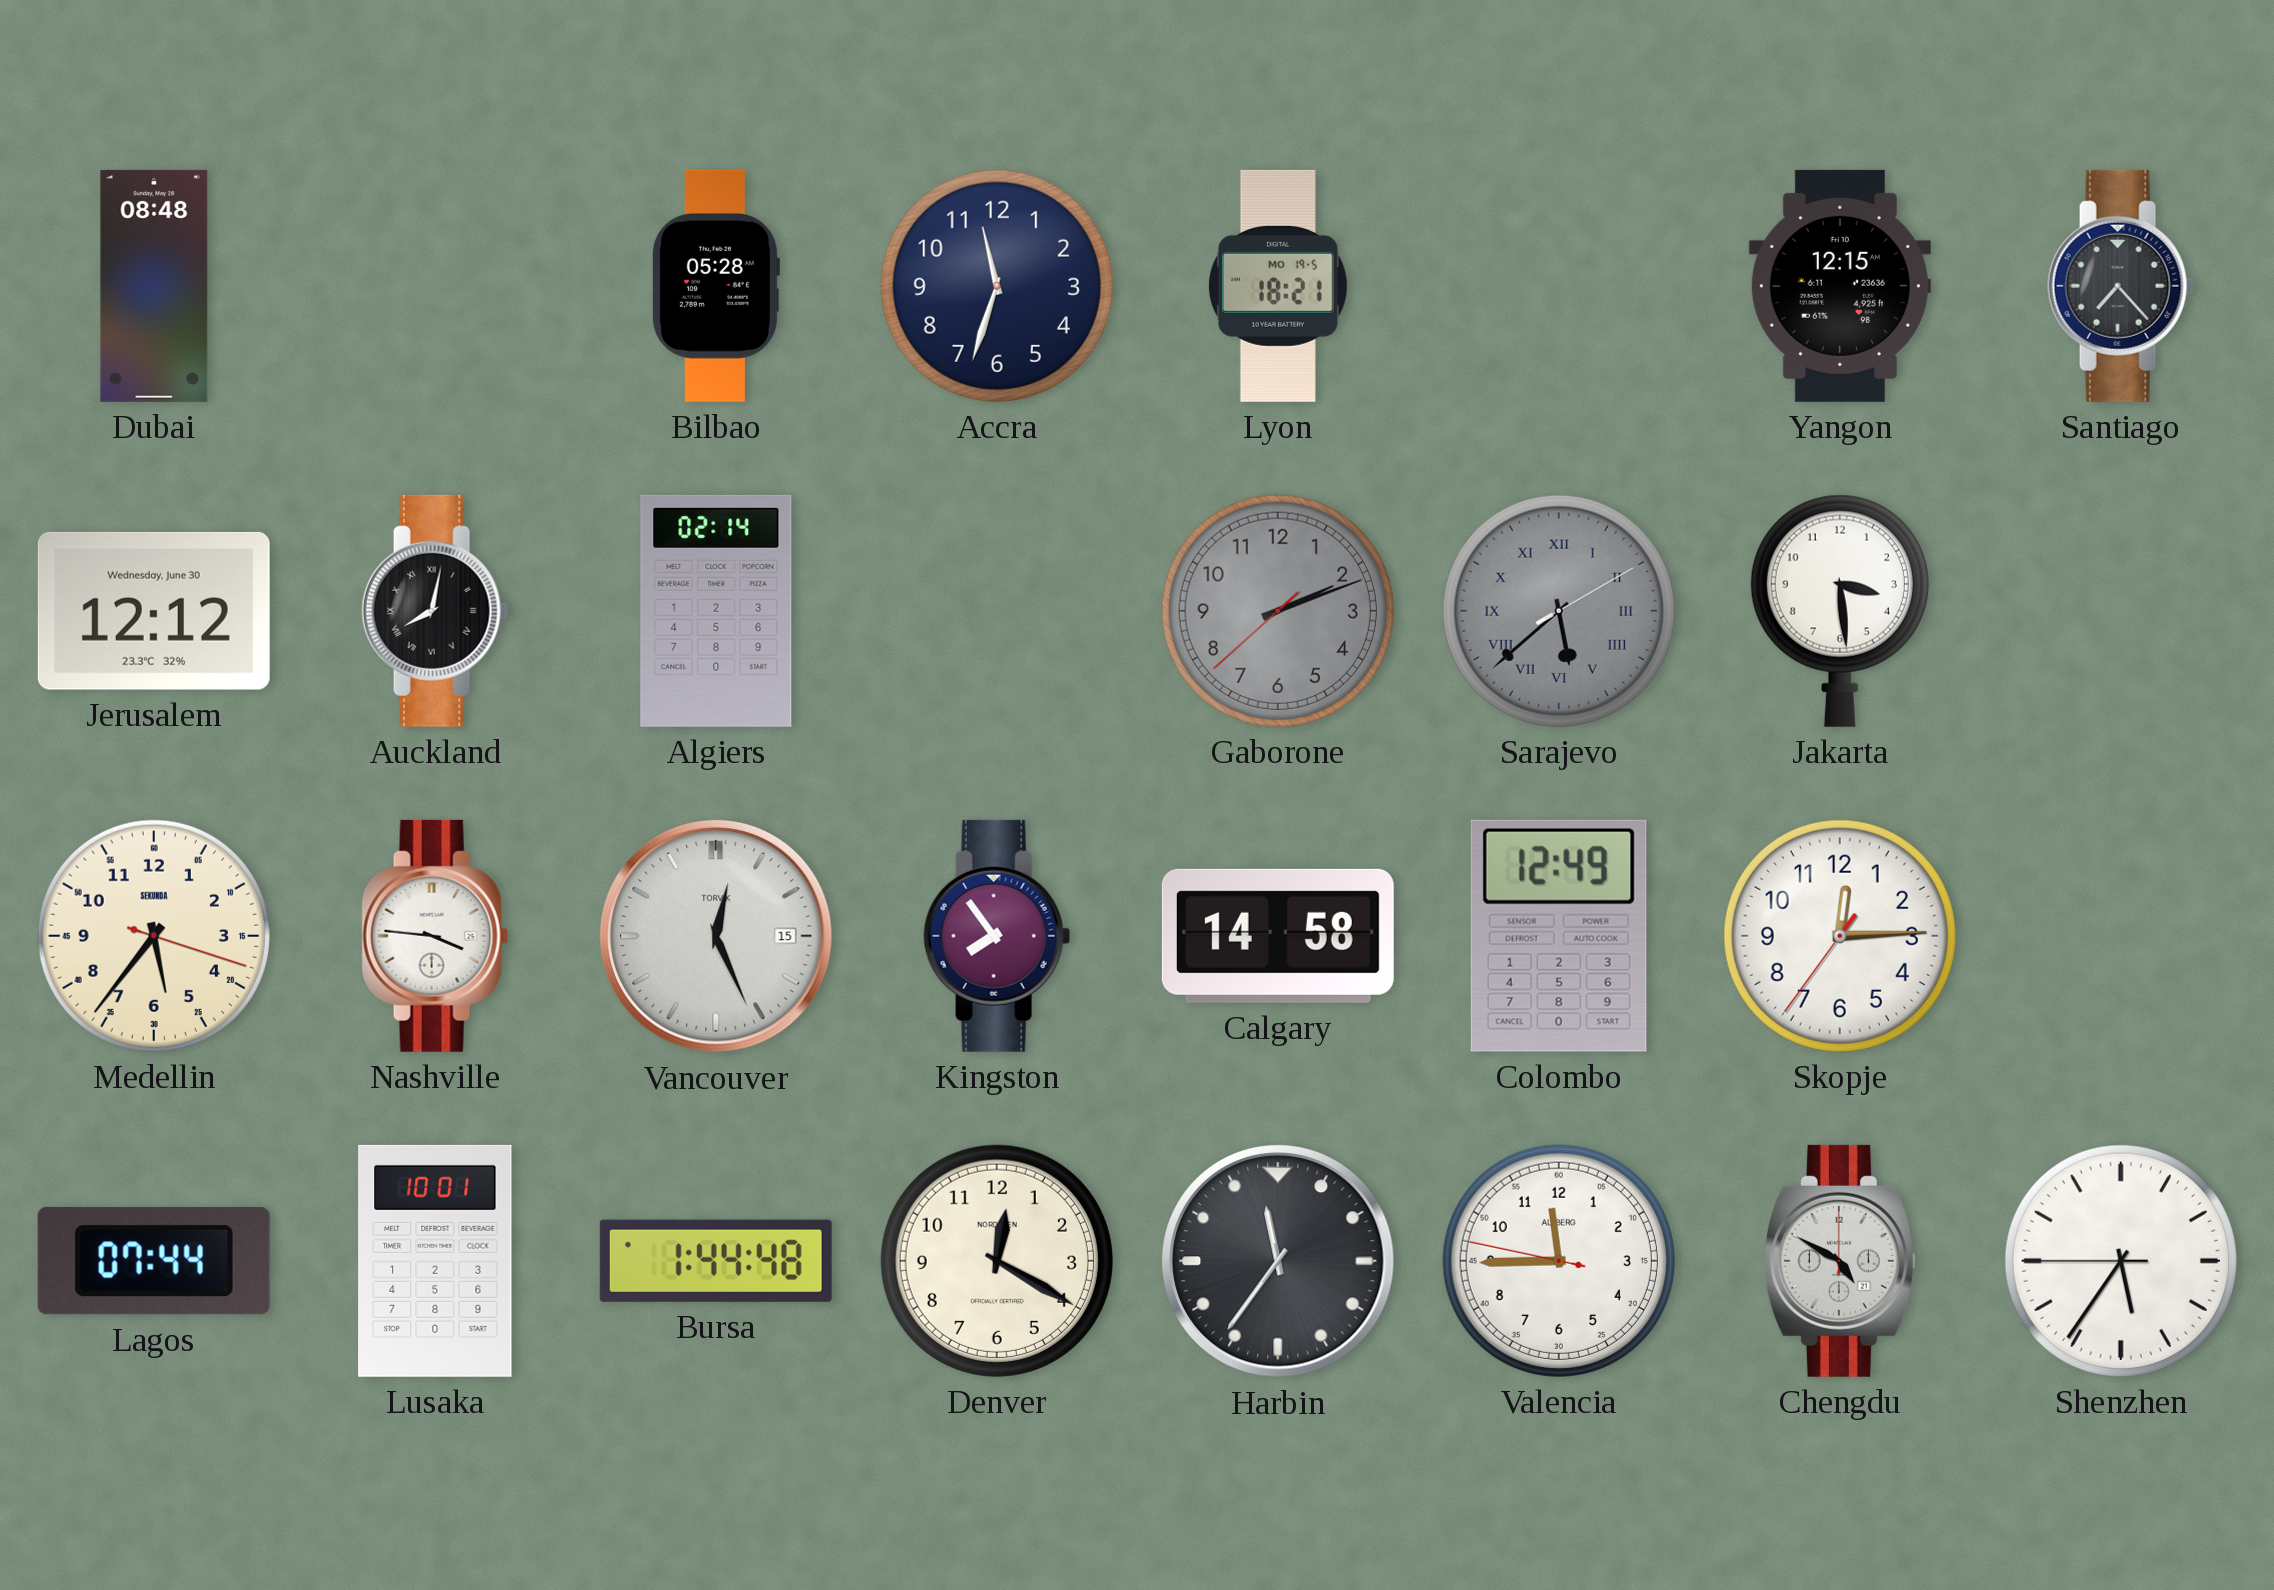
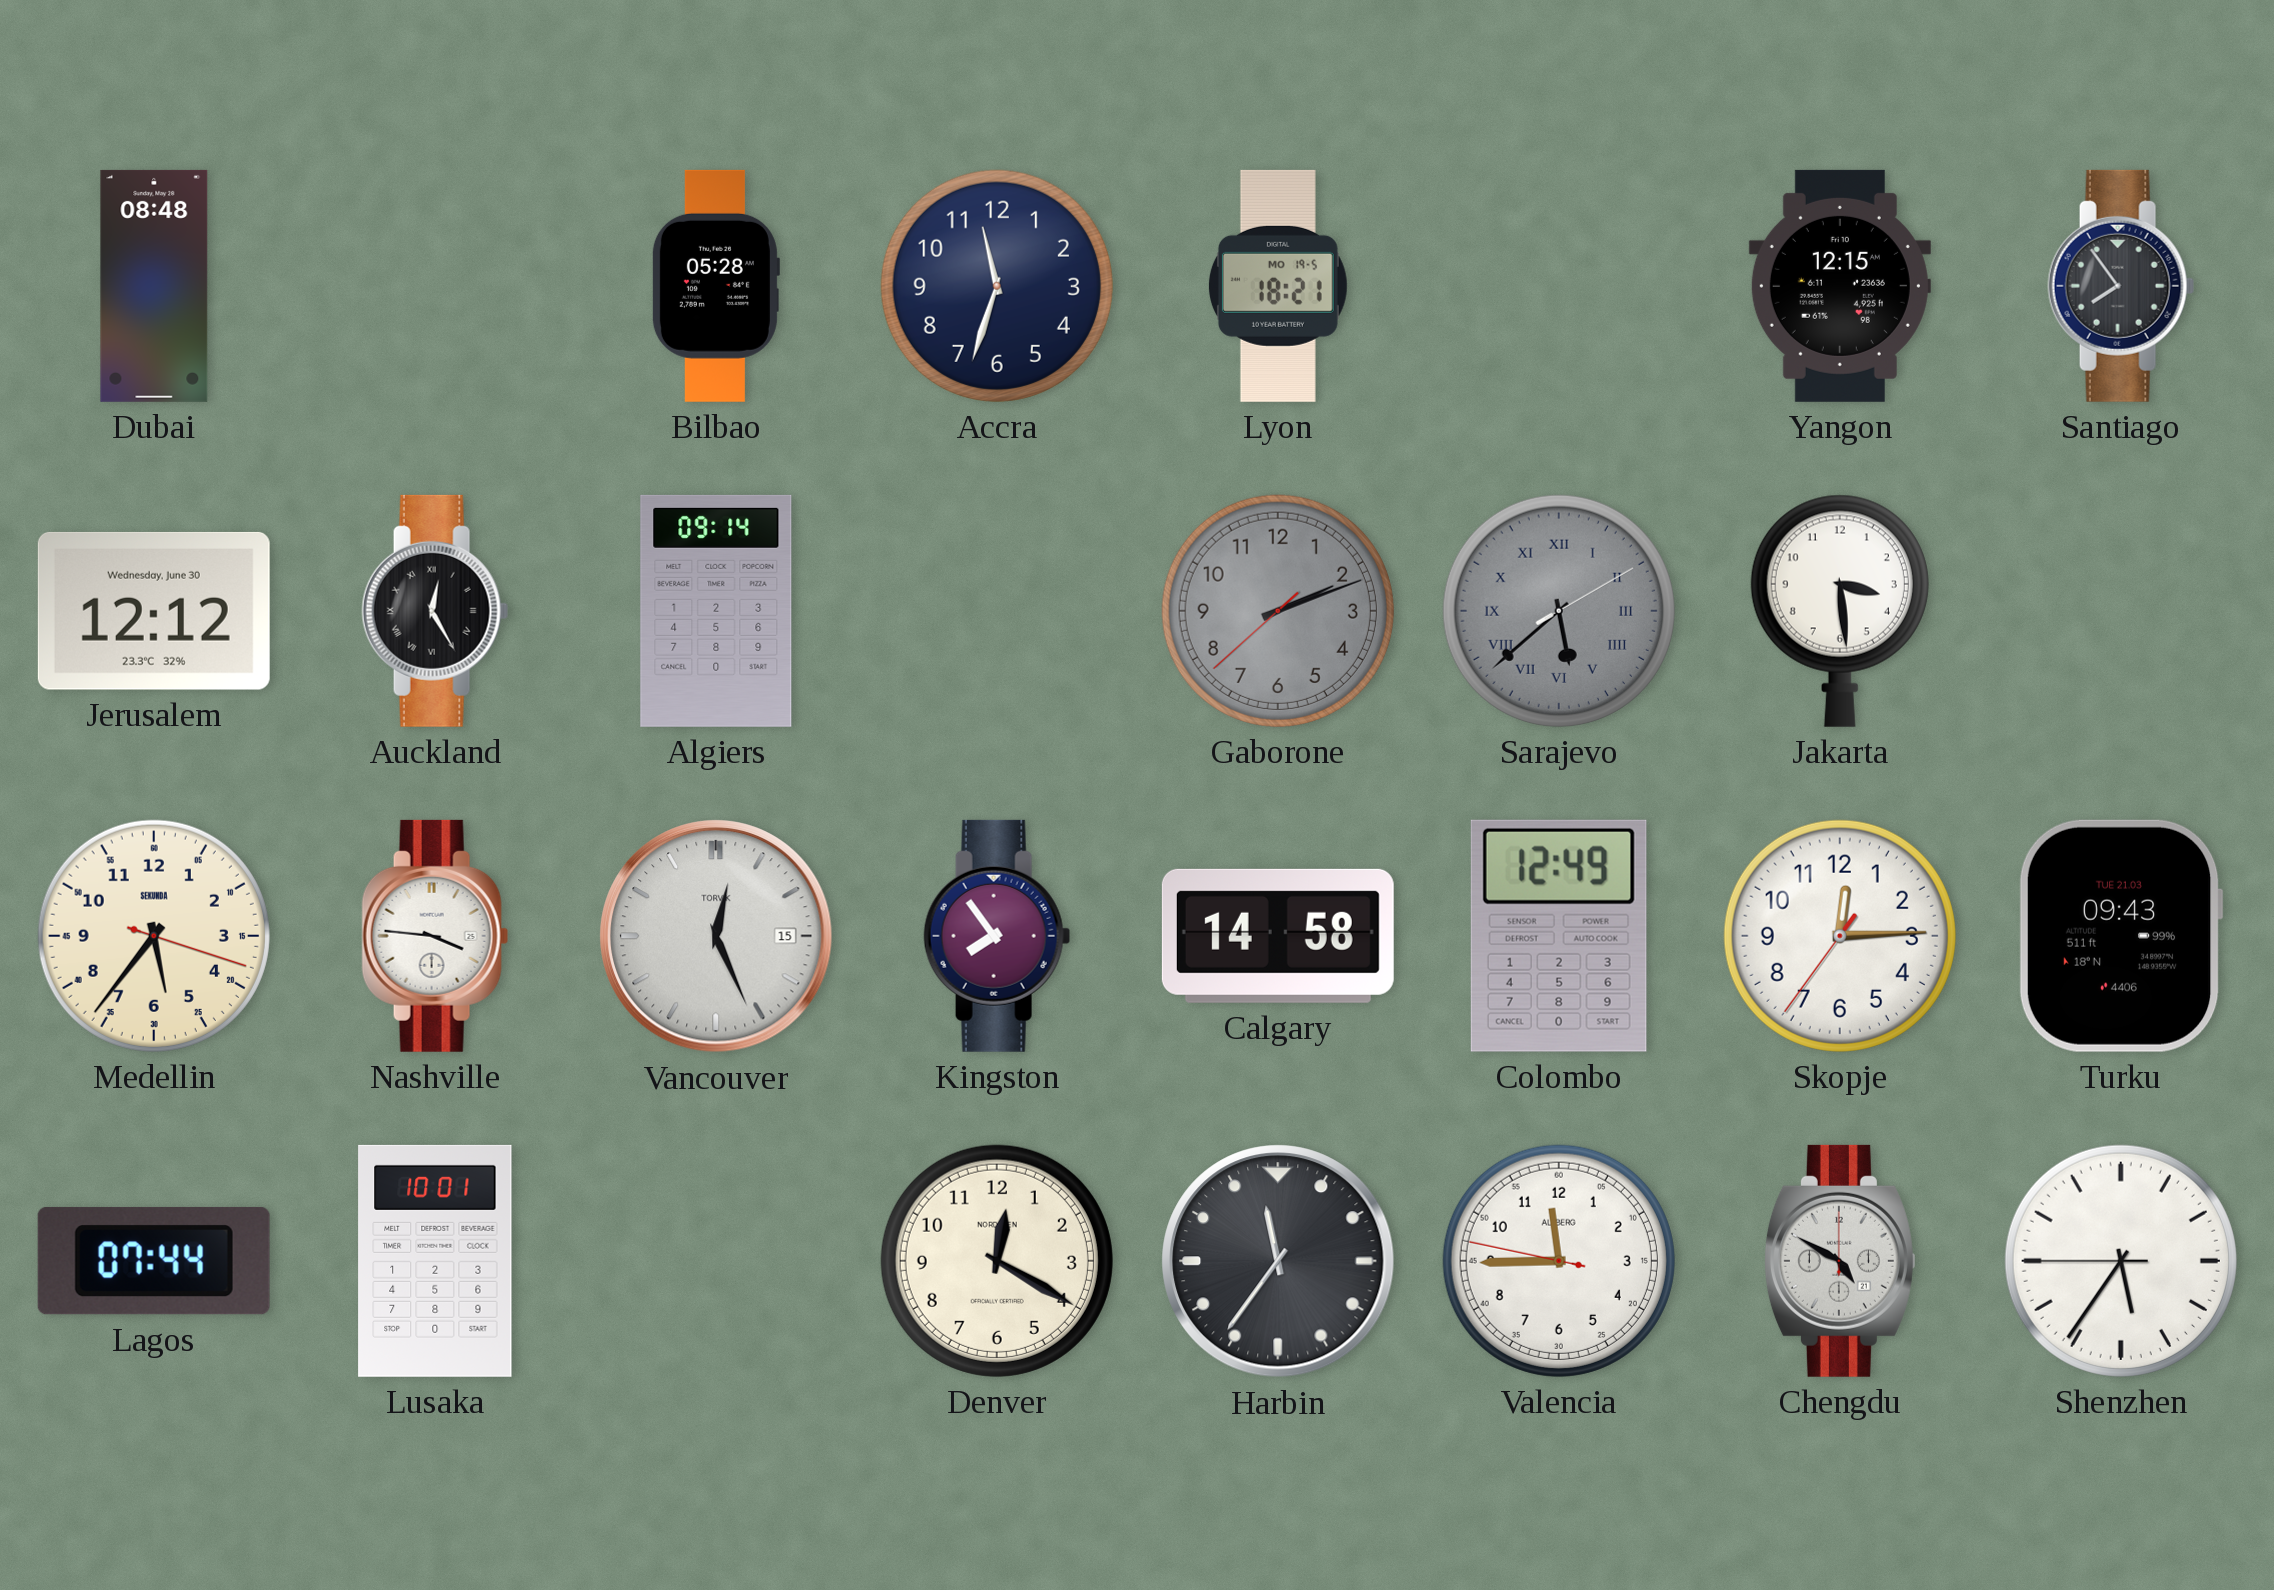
Santiago: 7:23 -> 7:54 (2121, 286)
Auckland: 8:02 -> 12:25 (435, 611)
Algiers: 02:14 -> 09:14 (716, 611)
Turku: none -> 09:43 (2121, 936)
Bursa: 1:44 -> none (716, 1261)
